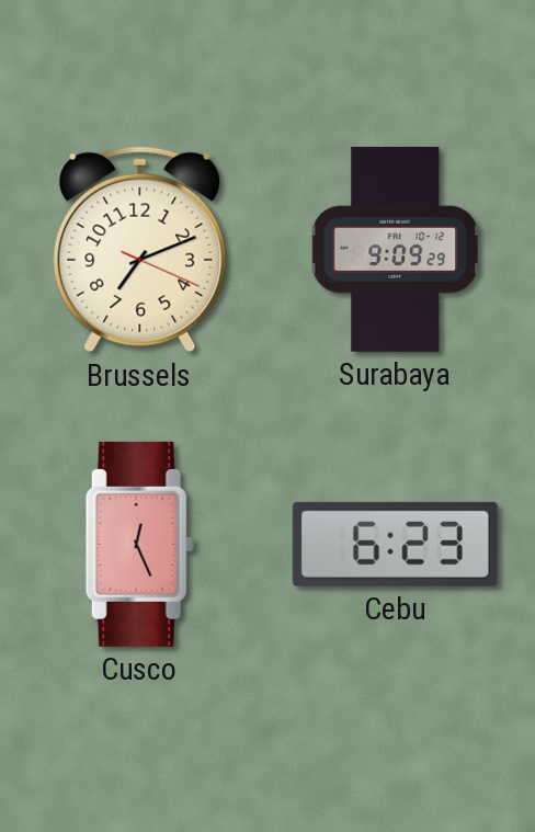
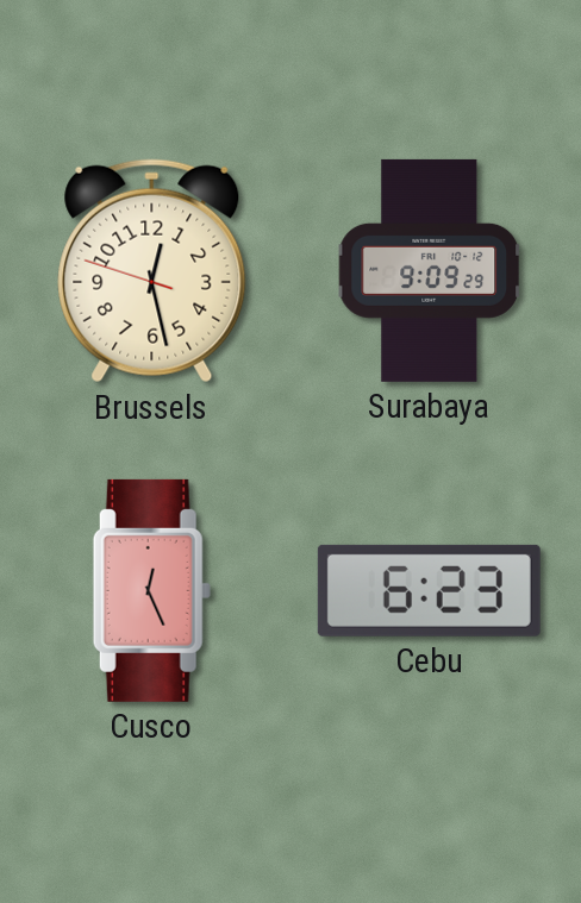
Brussels: 7:11 -> 12:27 (152, 271)
